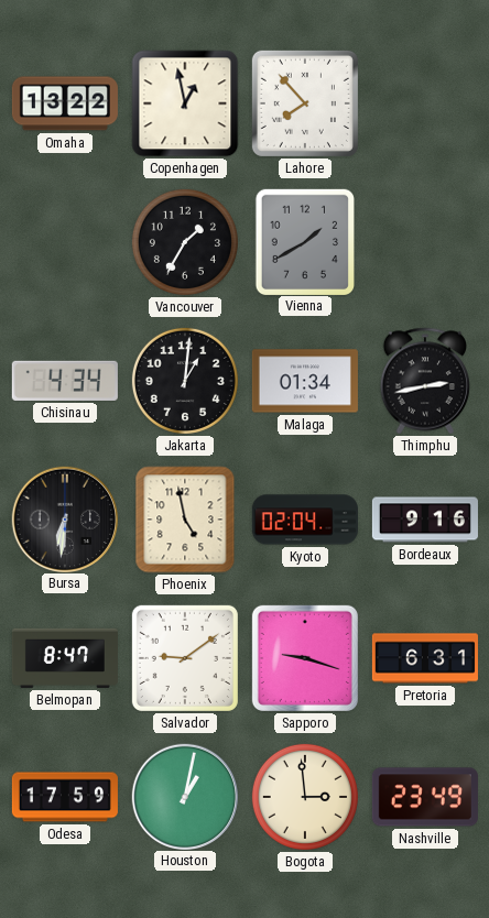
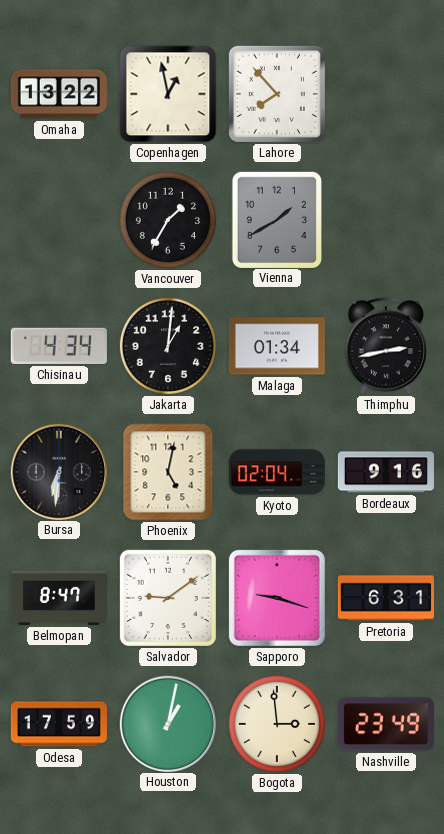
Phoenix: 4:58 -> 5:02 (168, 472)
